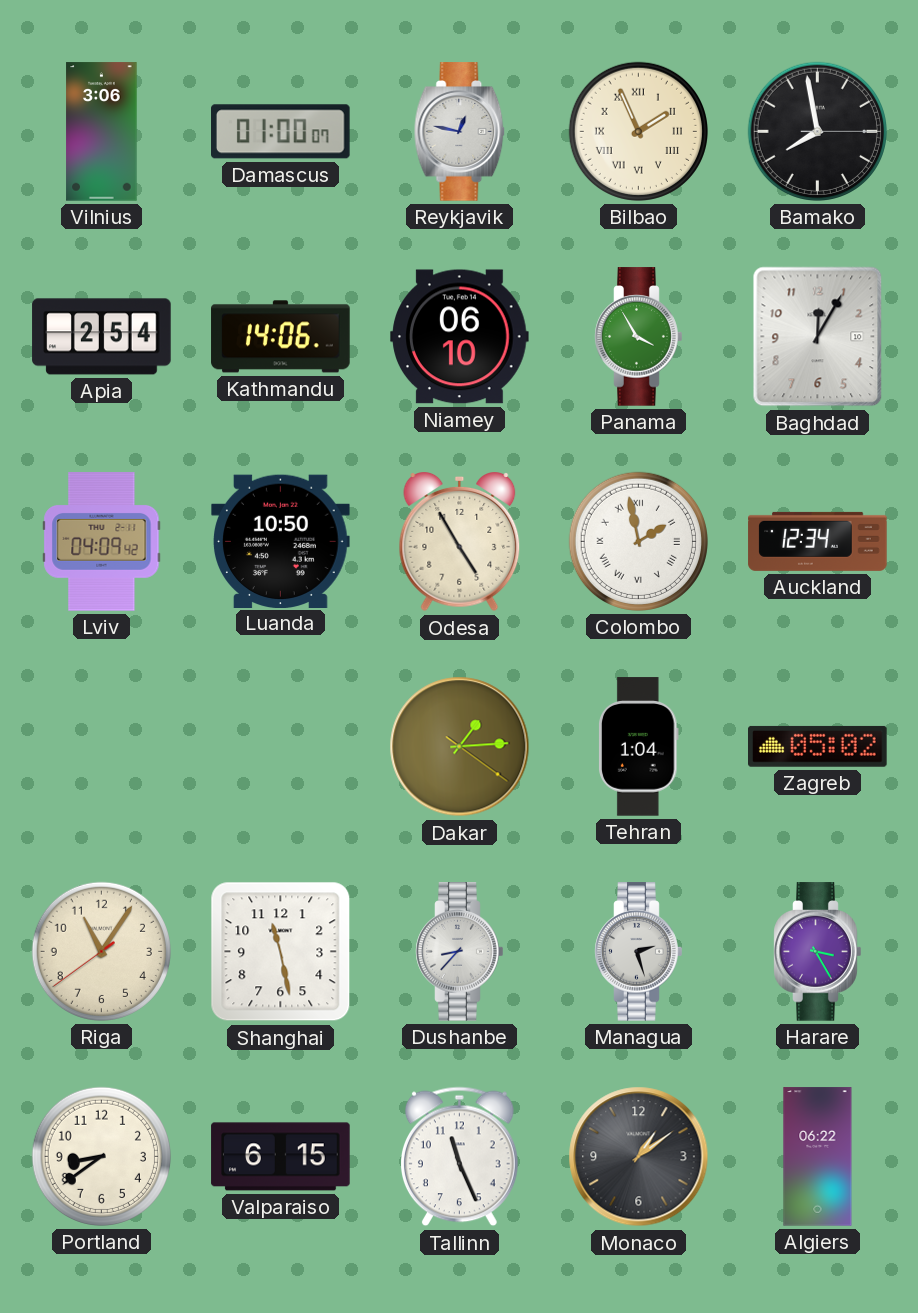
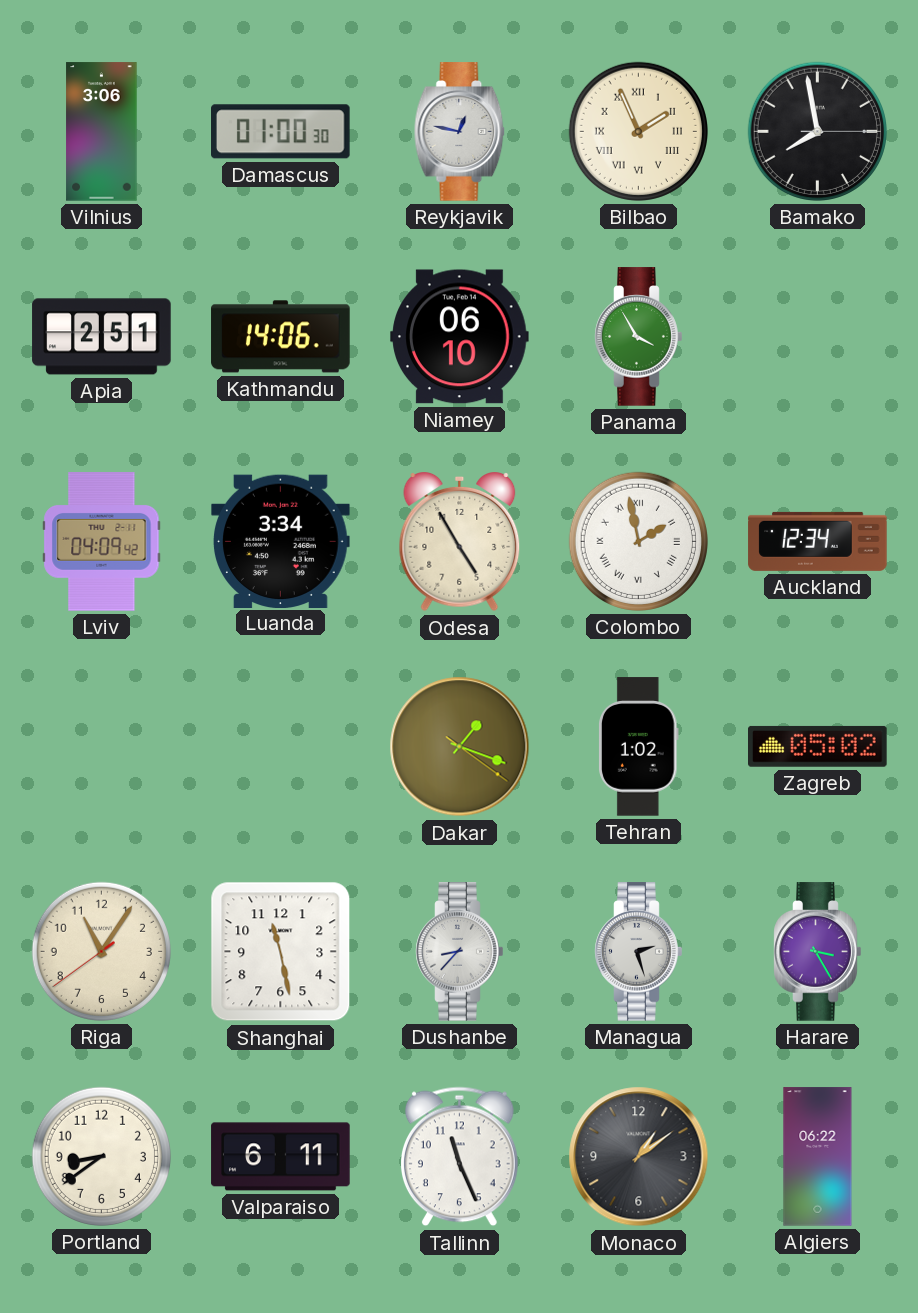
Damascus: 01:00:07 -> 01:00:30 (281, 132)
Apia: 2:54 -> 2:51 (102, 337)
Baghdad: 12:05 -> none (818, 337)
Luanda: 10:50 -> 3:34 (281, 541)
Dakar: 1:14 -> 1:18 (460, 747)
Tehran: 1:04 -> 1:02 (639, 747)
Valparaiso: 6:15 -> 6:11 (281, 1157)
